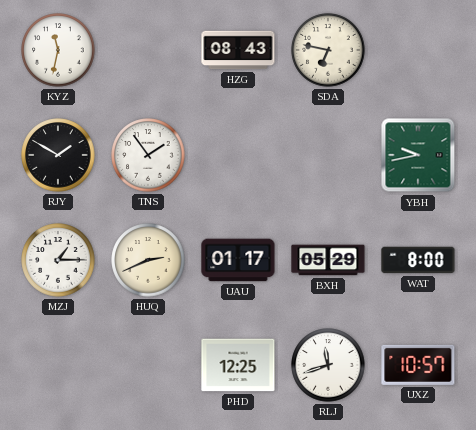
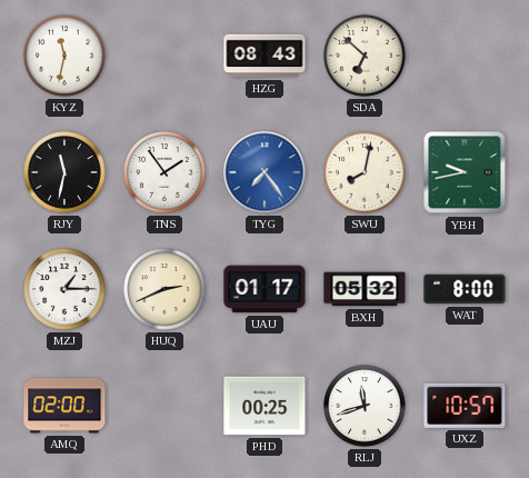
SDA: 6:47 -> 6:52 (365, 56)
RJY: 1:50 -> 11:32 (64, 172)
TYG: none -> 7:24 (264, 172)
SWU: none -> 8:02 (365, 172)
BXH: 05:29 -> 05:32 (365, 289)
AMQ: none -> 02:00 (64, 406)
PHD: 12:25 -> 00:25 (264, 406)
